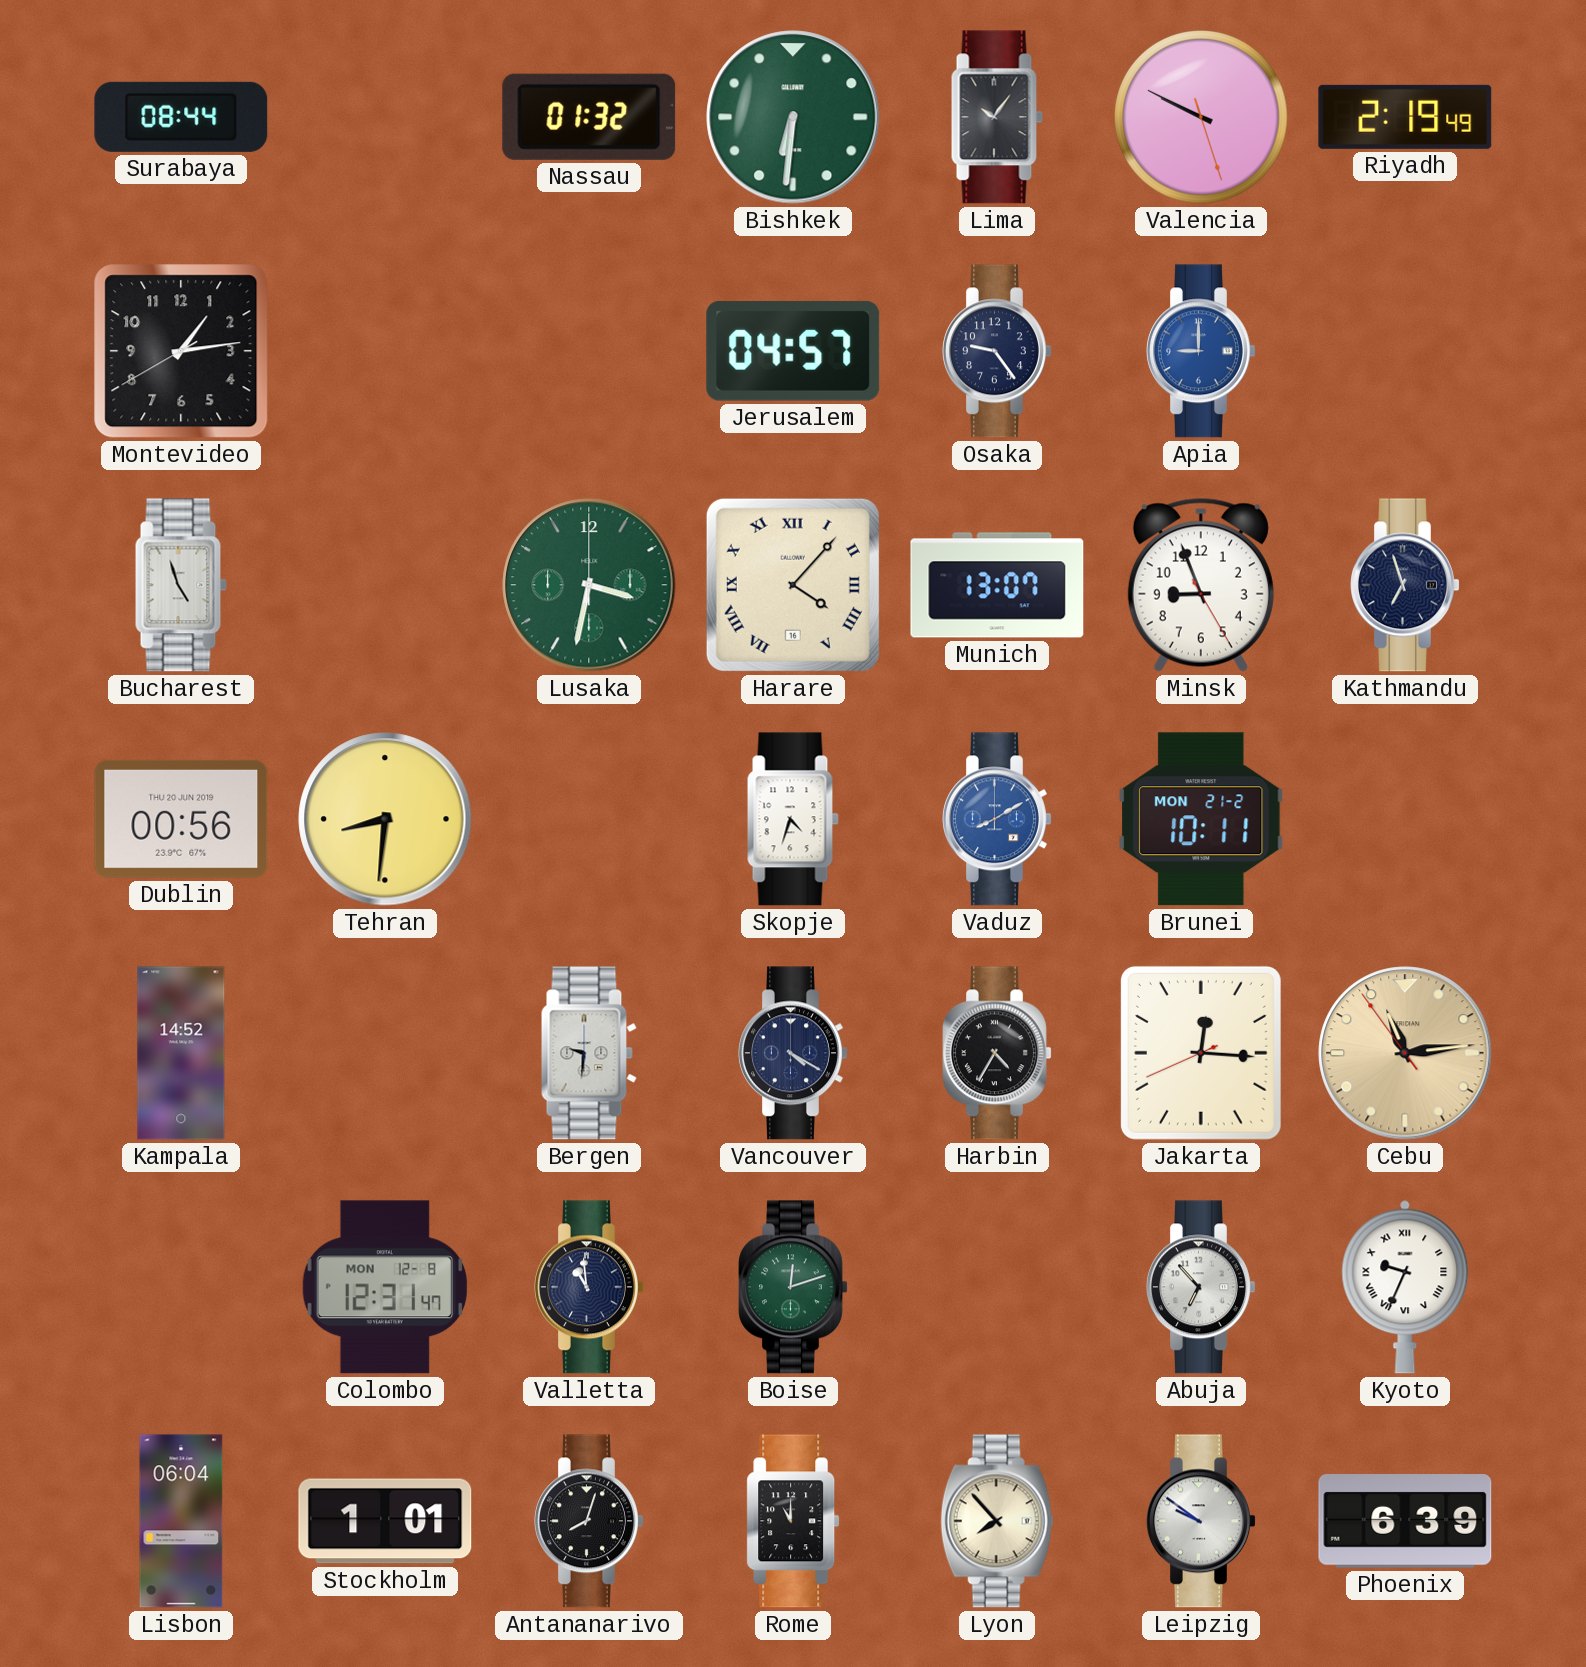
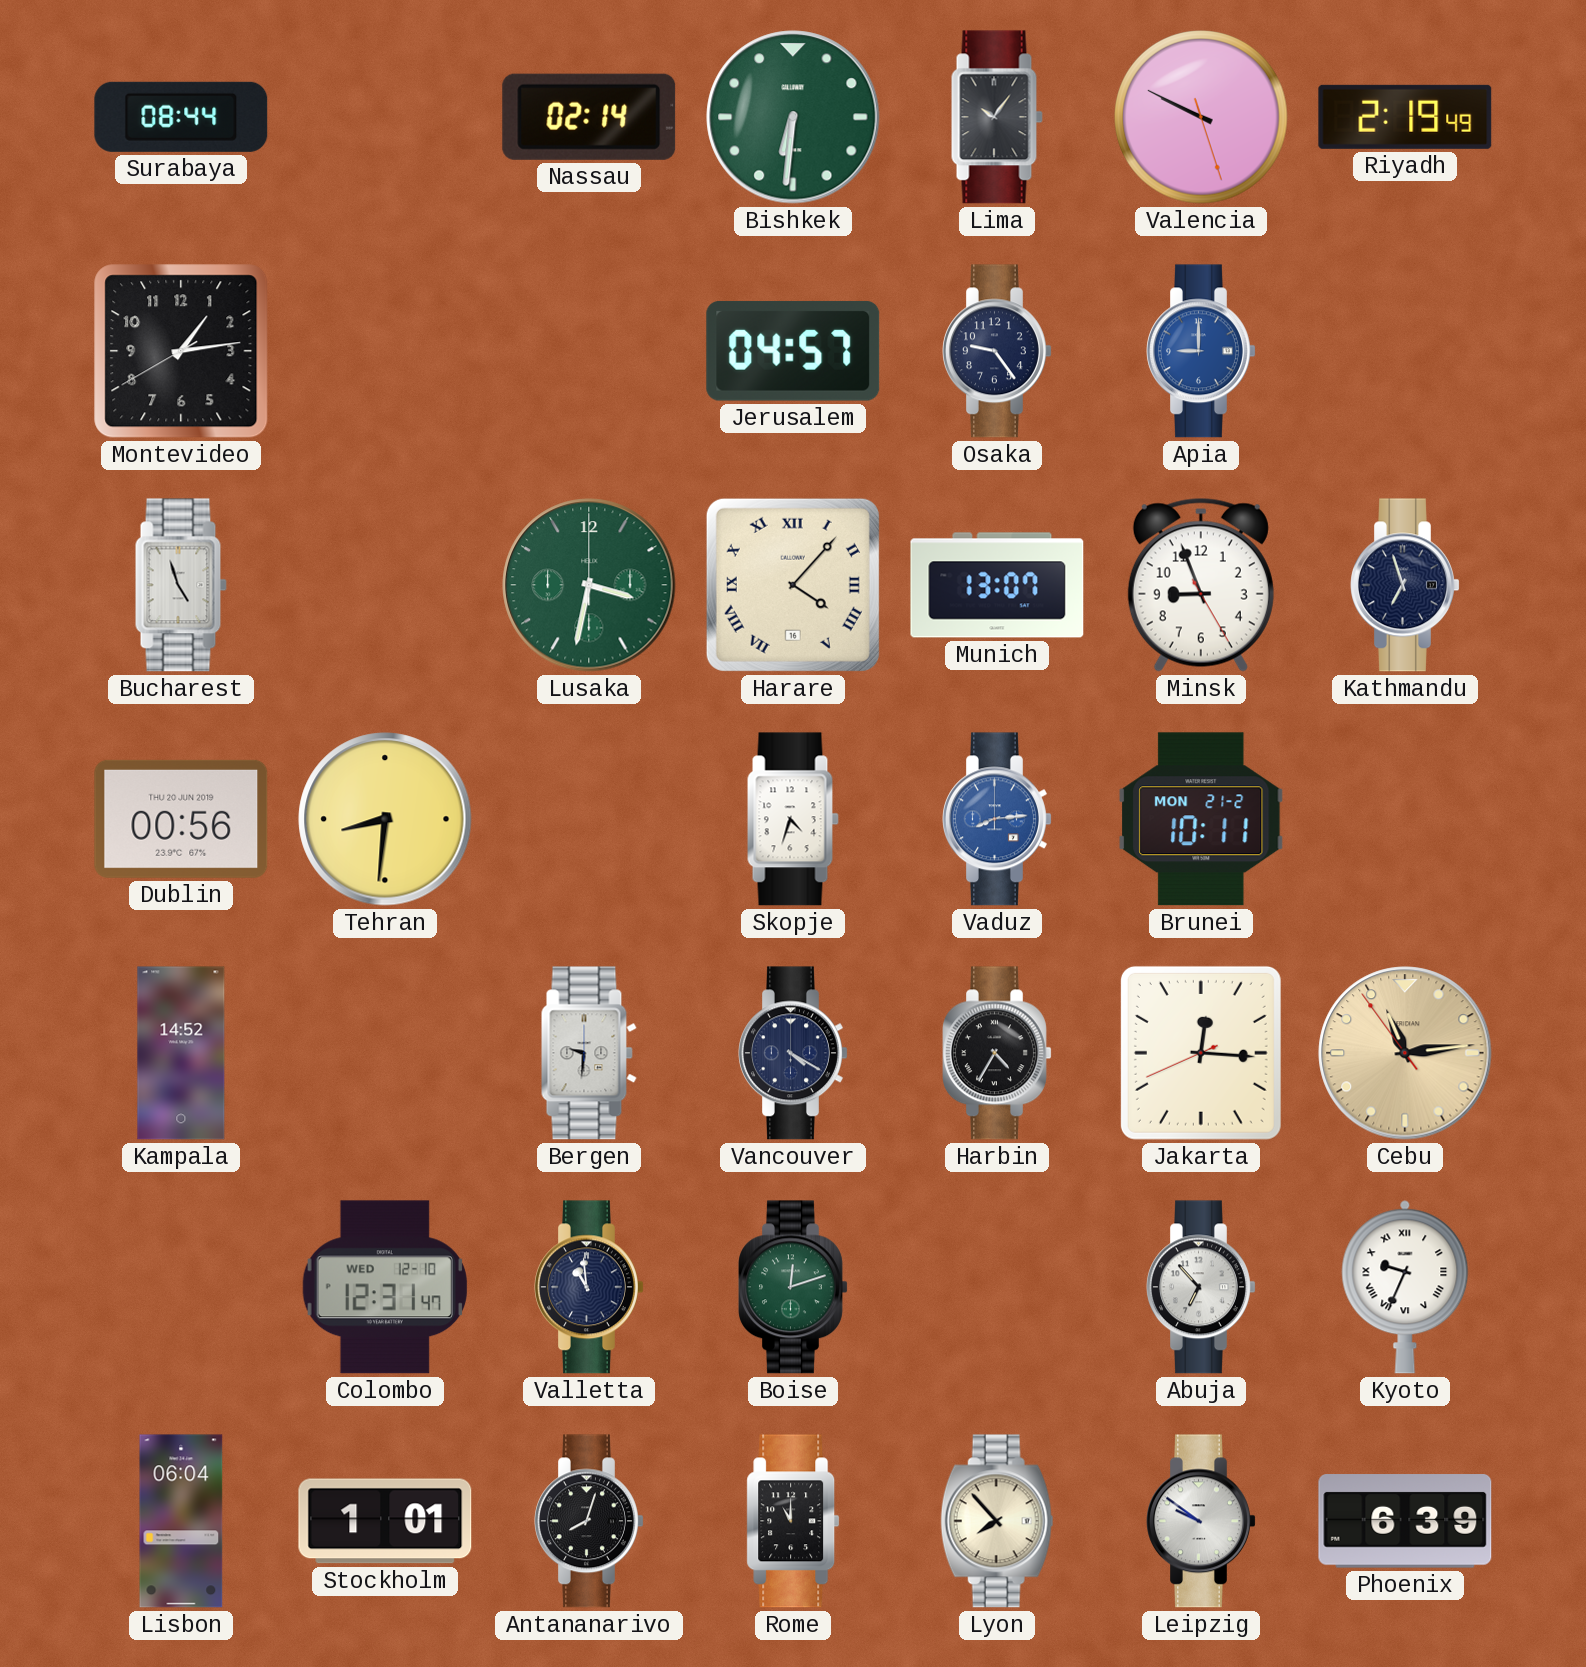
Nassau: 01:32 -> 02:14 (589, 117)
Vaduz: 8:10 -> 8:14 (997, 819)
Colombo date: MON 12-8 -> WED 12-10 (385, 1287)
